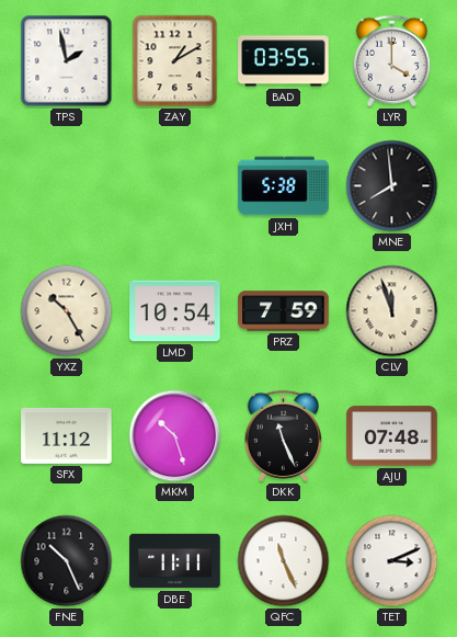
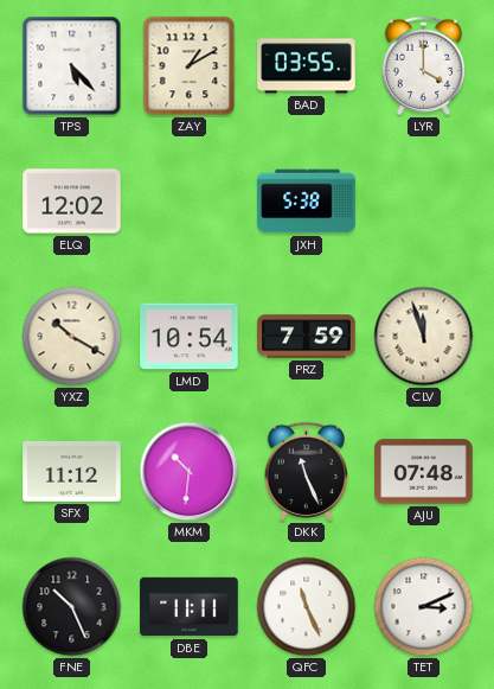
TPS: 1:58 -> 5:23 (72, 66)
ELQ: none -> 12:02 (72, 202)
MNE: 7:59 -> none (392, 186)
YXZ: 10:25 -> 10:20 (72, 337)
MKM: 10:27 -> 10:31 (190, 472)
